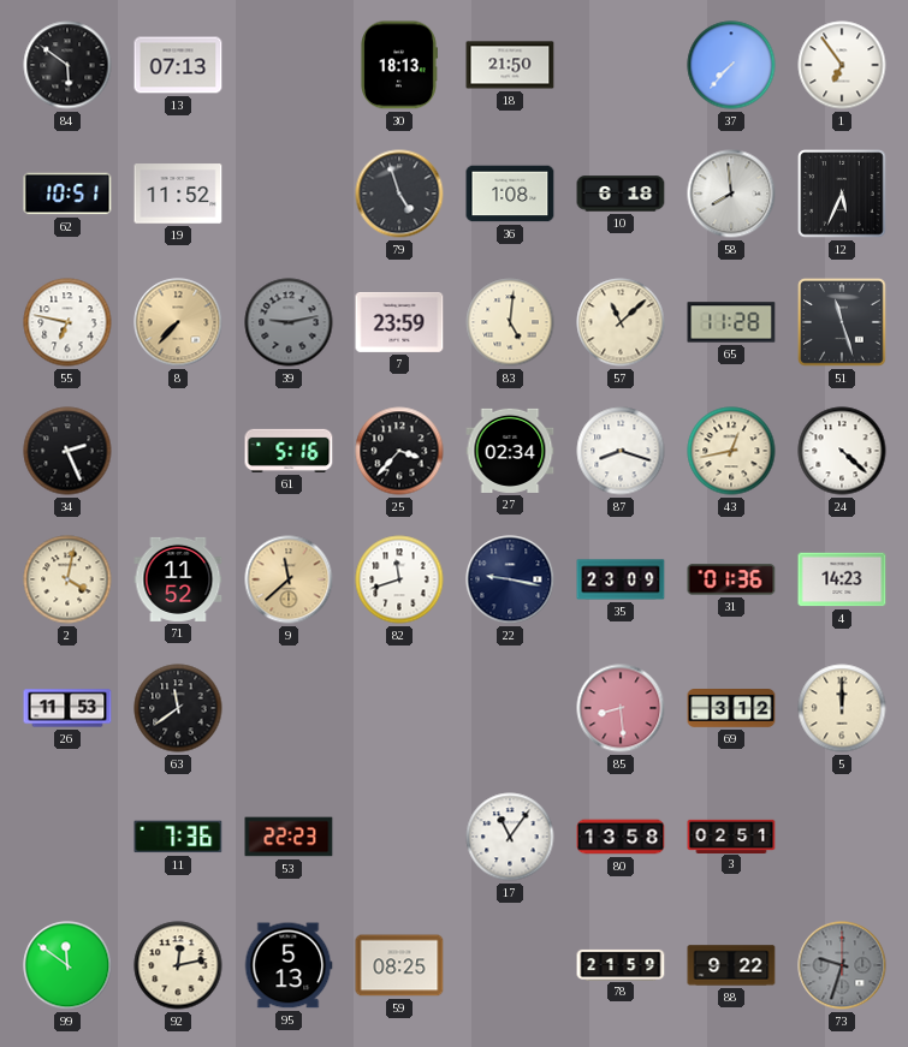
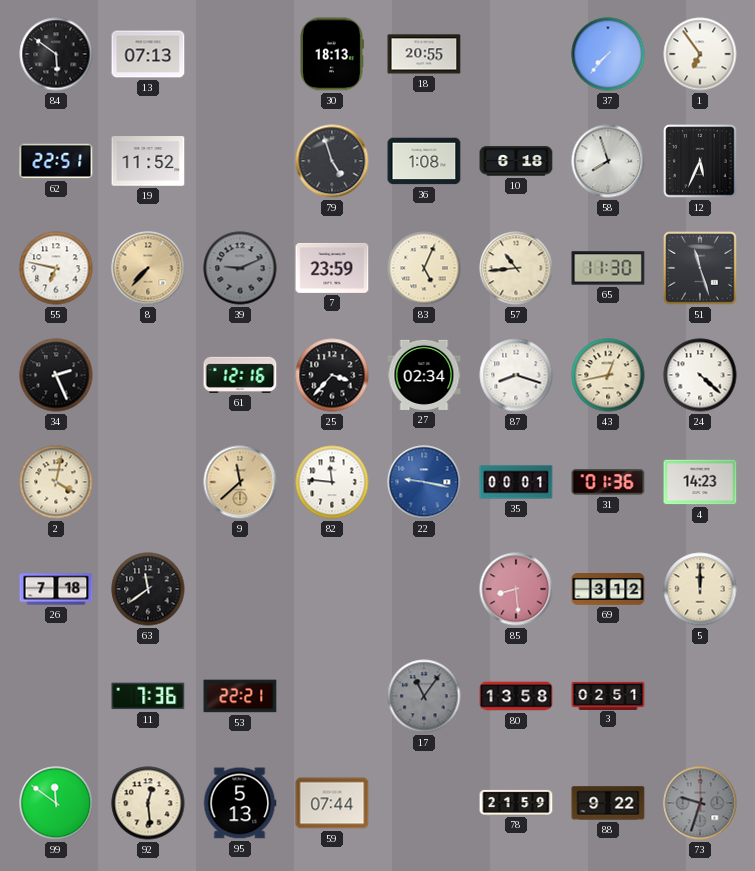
18: 21:50 -> 20:55 (424, 54)
62: 10:51 -> 22:51 (56, 161)
58: 7:59 -> 7:57 (608, 161)
39: 9:13 -> 9:11 (240, 268)
83: 5:01 -> 5:04 (424, 268)
57: 11:08 -> 10:44 (516, 268)
65: 11:28 -> 11:30 (608, 268)
61: 5:16 -> 12:16 (240, 375)
71: 11:52 -> none (178, 579)
82: 11:42 -> 11:46 (332, 482)
22 dial: navy -> blue (424, 482)
35: 23:09 -> 00:01 (516, 482)
26: 11:53 -> 7:18 (56, 589)
53: 22:23 -> 22:21 (240, 696)
17 dial: white -> grey (424, 696)
92: 12:13 -> 12:29 (148, 803)
59: 08:25 -> 07:44 (332, 803)
